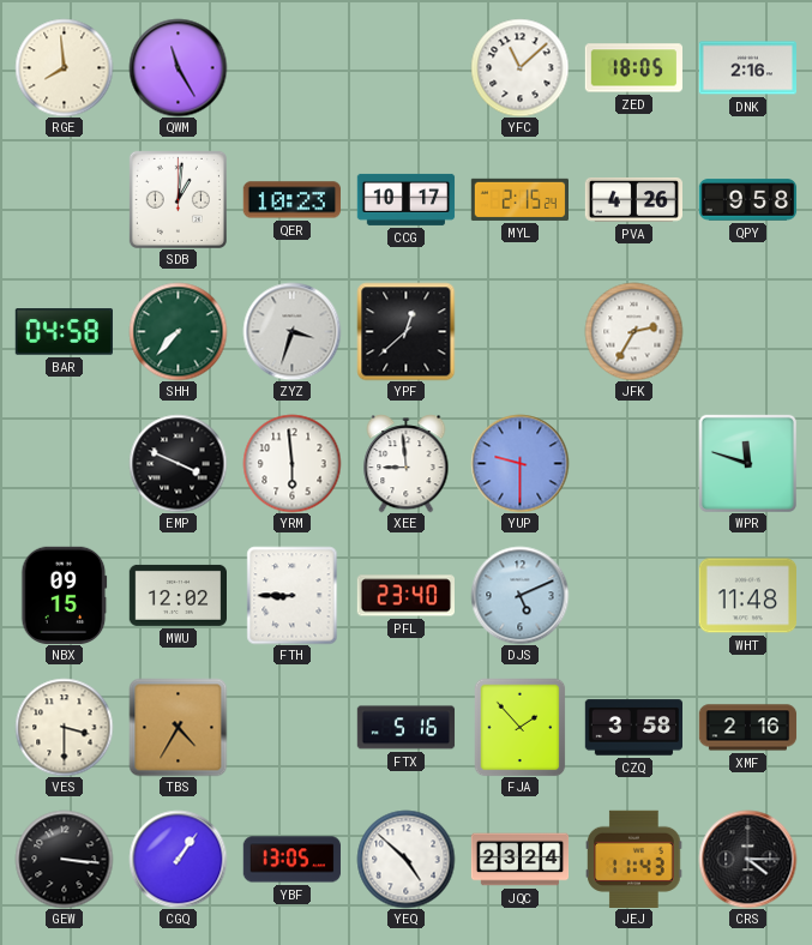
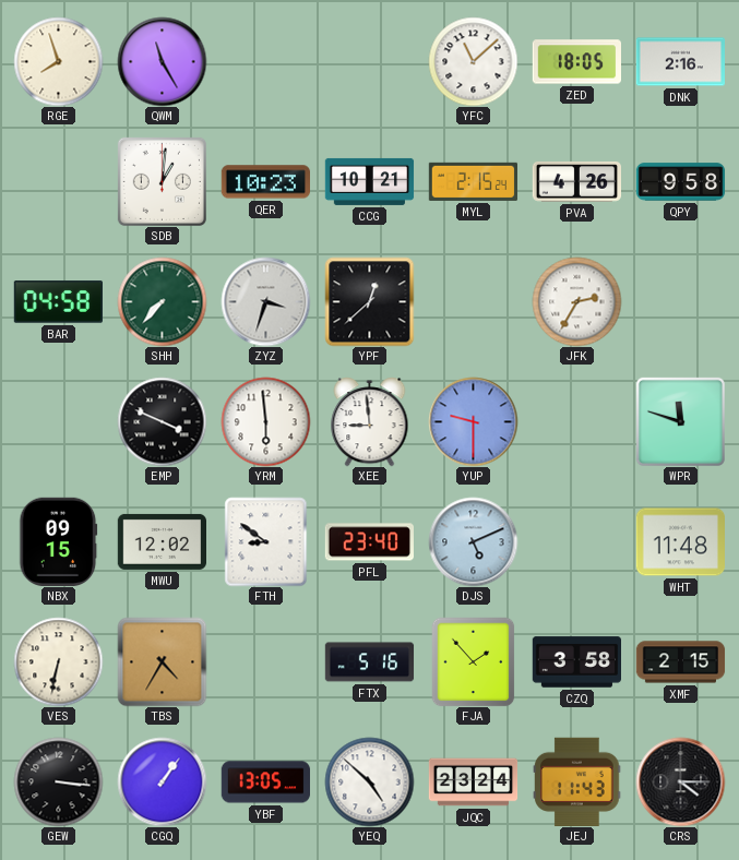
RGE: 7:59 -> 7:57 (58, 61)
CCG: 10:17 -> 10:21 (369, 181)
FTH: 8:45 -> 8:51 (266, 541)
VES: 3:30 -> 6:32 (58, 661)
XMF: 2:16 -> 2:15 (680, 662)
